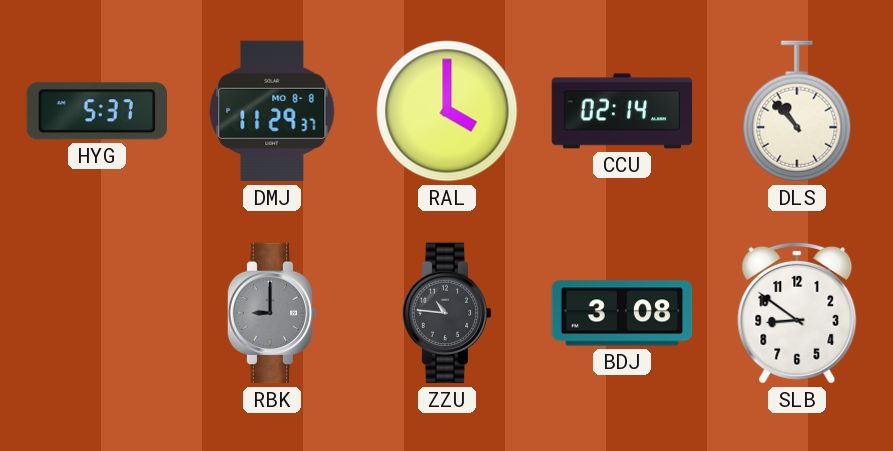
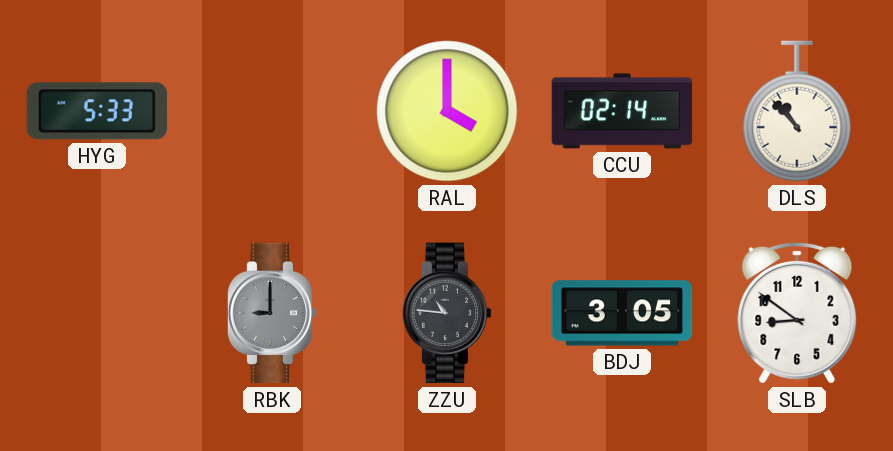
HYG: 5:37 -> 5:33 (96, 111)
DMJ: 11:29 -> none (272, 111)
BDJ: 3:08 -> 3:05 (622, 313)
